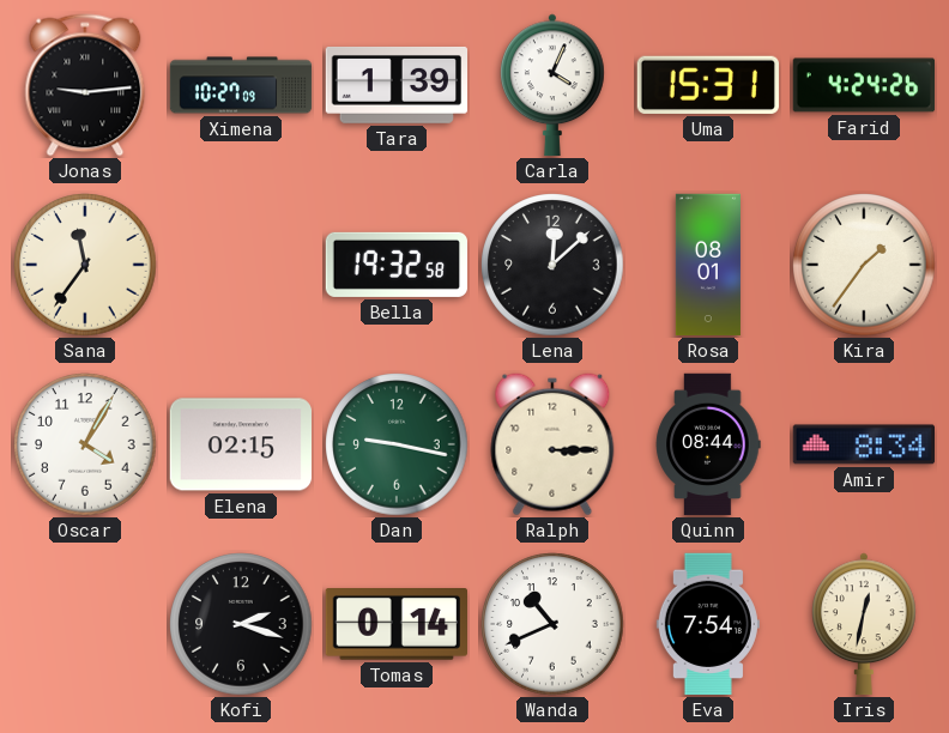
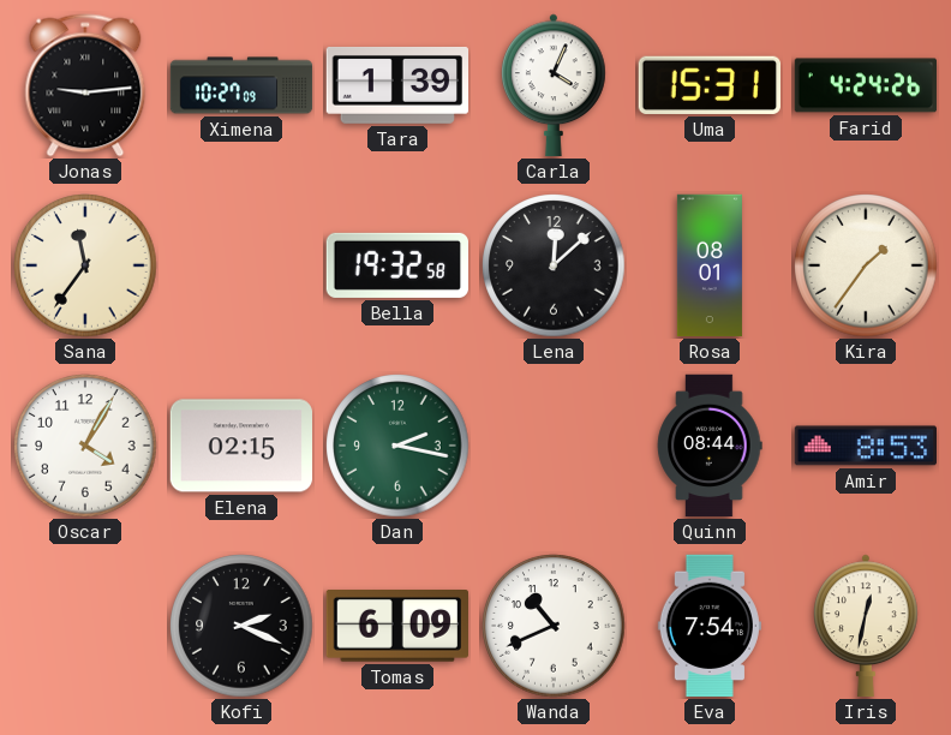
Dan: 9:17 -> 2:17 (397, 446)
Ralph: 3:15 -> none (552, 444)
Amir: 8:34 -> 8:53 (865, 446)
Kofi: 2:18 -> 2:19 (241, 626)
Tomas: 0:14 -> 6:09 (396, 627)
